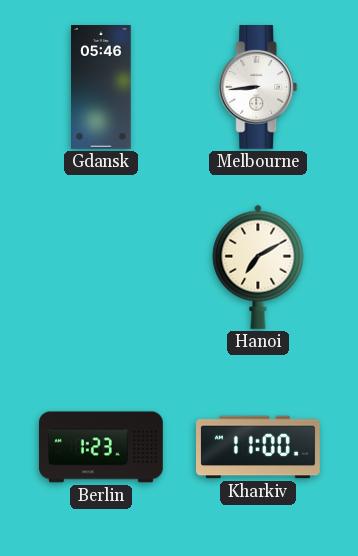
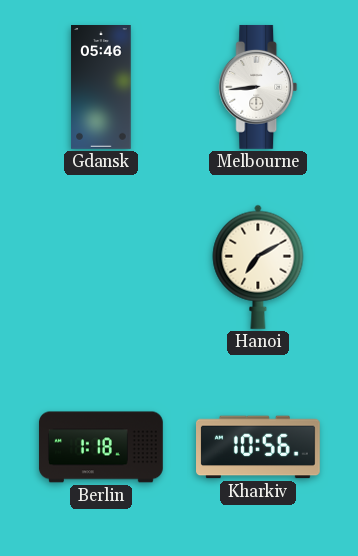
Berlin: 1:23 -> 1:18 (101, 447)
Kharkiv: 11:00 -> 10:56 (259, 447)
